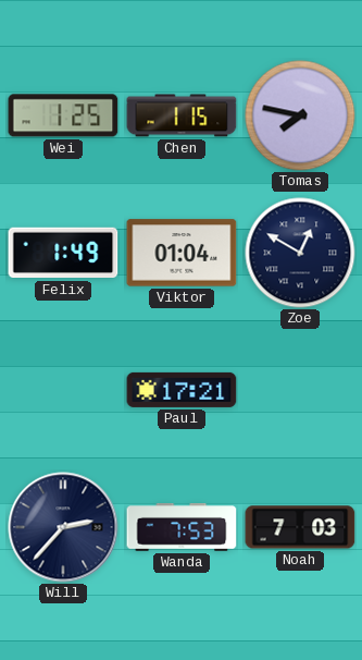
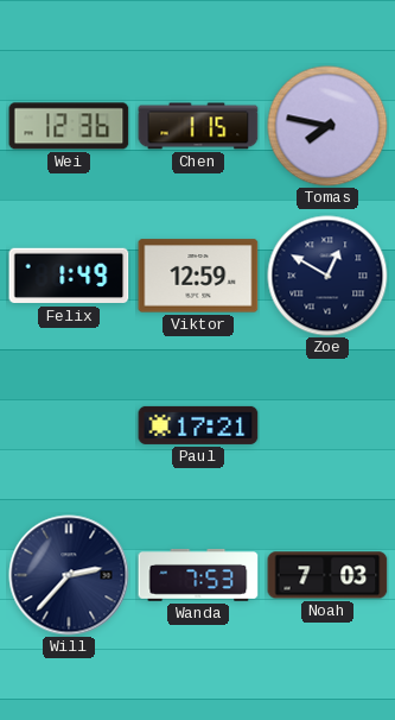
Wei: 1:25 -> 12:36 (69, 126)
Viktor: 01:04 -> 12:59 (198, 276)
